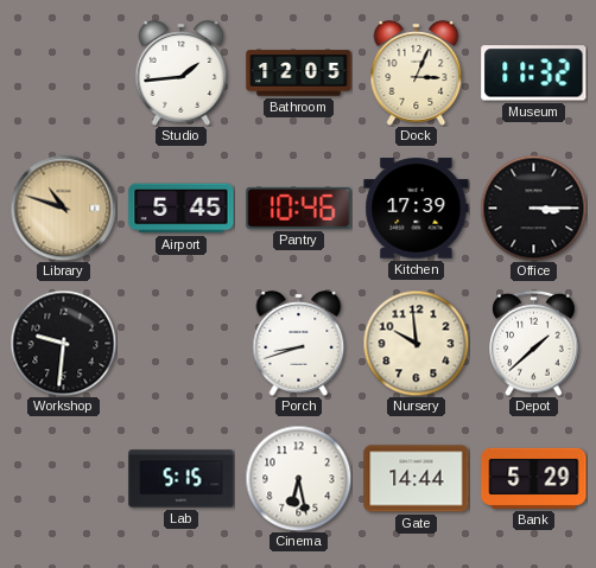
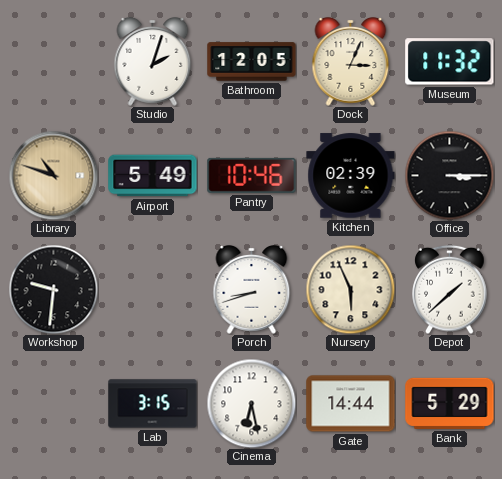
Studio: 1:44 -> 2:03 (153, 62)
Airport: 5:45 -> 5:49 (153, 176)
Kitchen: 17:39 -> 02:39 (351, 176)
Nursery: 9:59 -> 5:56 (350, 289)
Lab: 5:15 -> 3:15 (153, 404)
